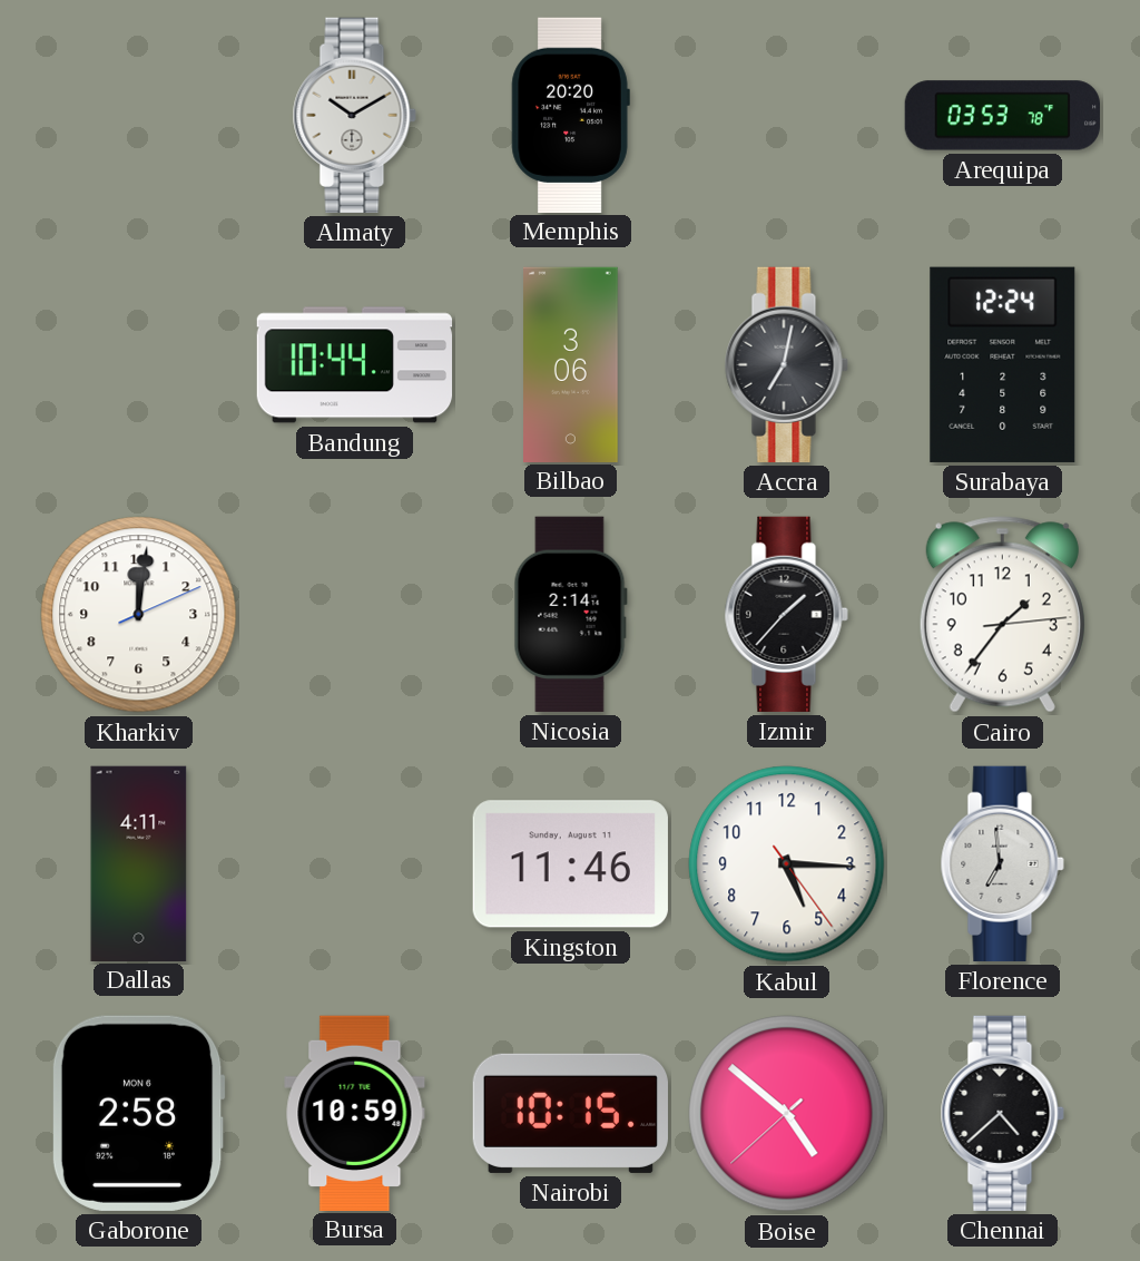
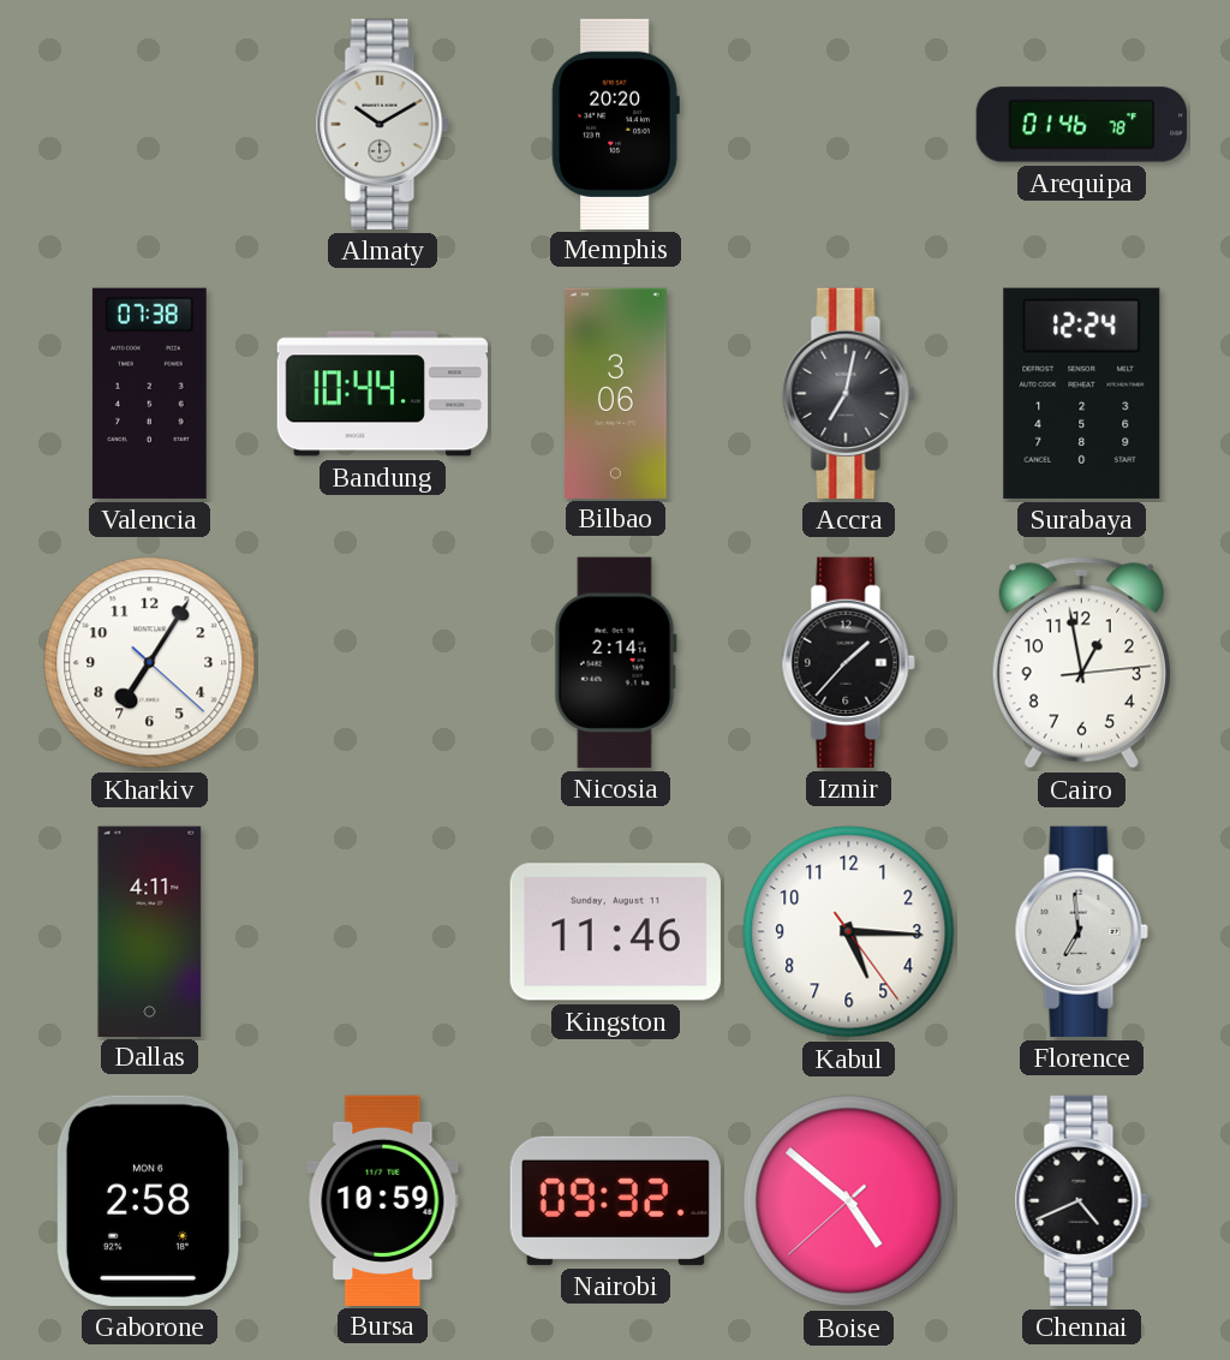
Arequipa: 03:53 -> 01:46 (1081, 125)
Valencia: none -> 07:38 (149, 393)
Kharkiv: 12:01 -> 7:05 (150, 663)
Cairo: 1:36 -> 12:58 (1081, 663)
Nairobi: 10:15 -> 09:32 (615, 1200)
Chennai: 4:38 -> 4:41 (1081, 1200)
